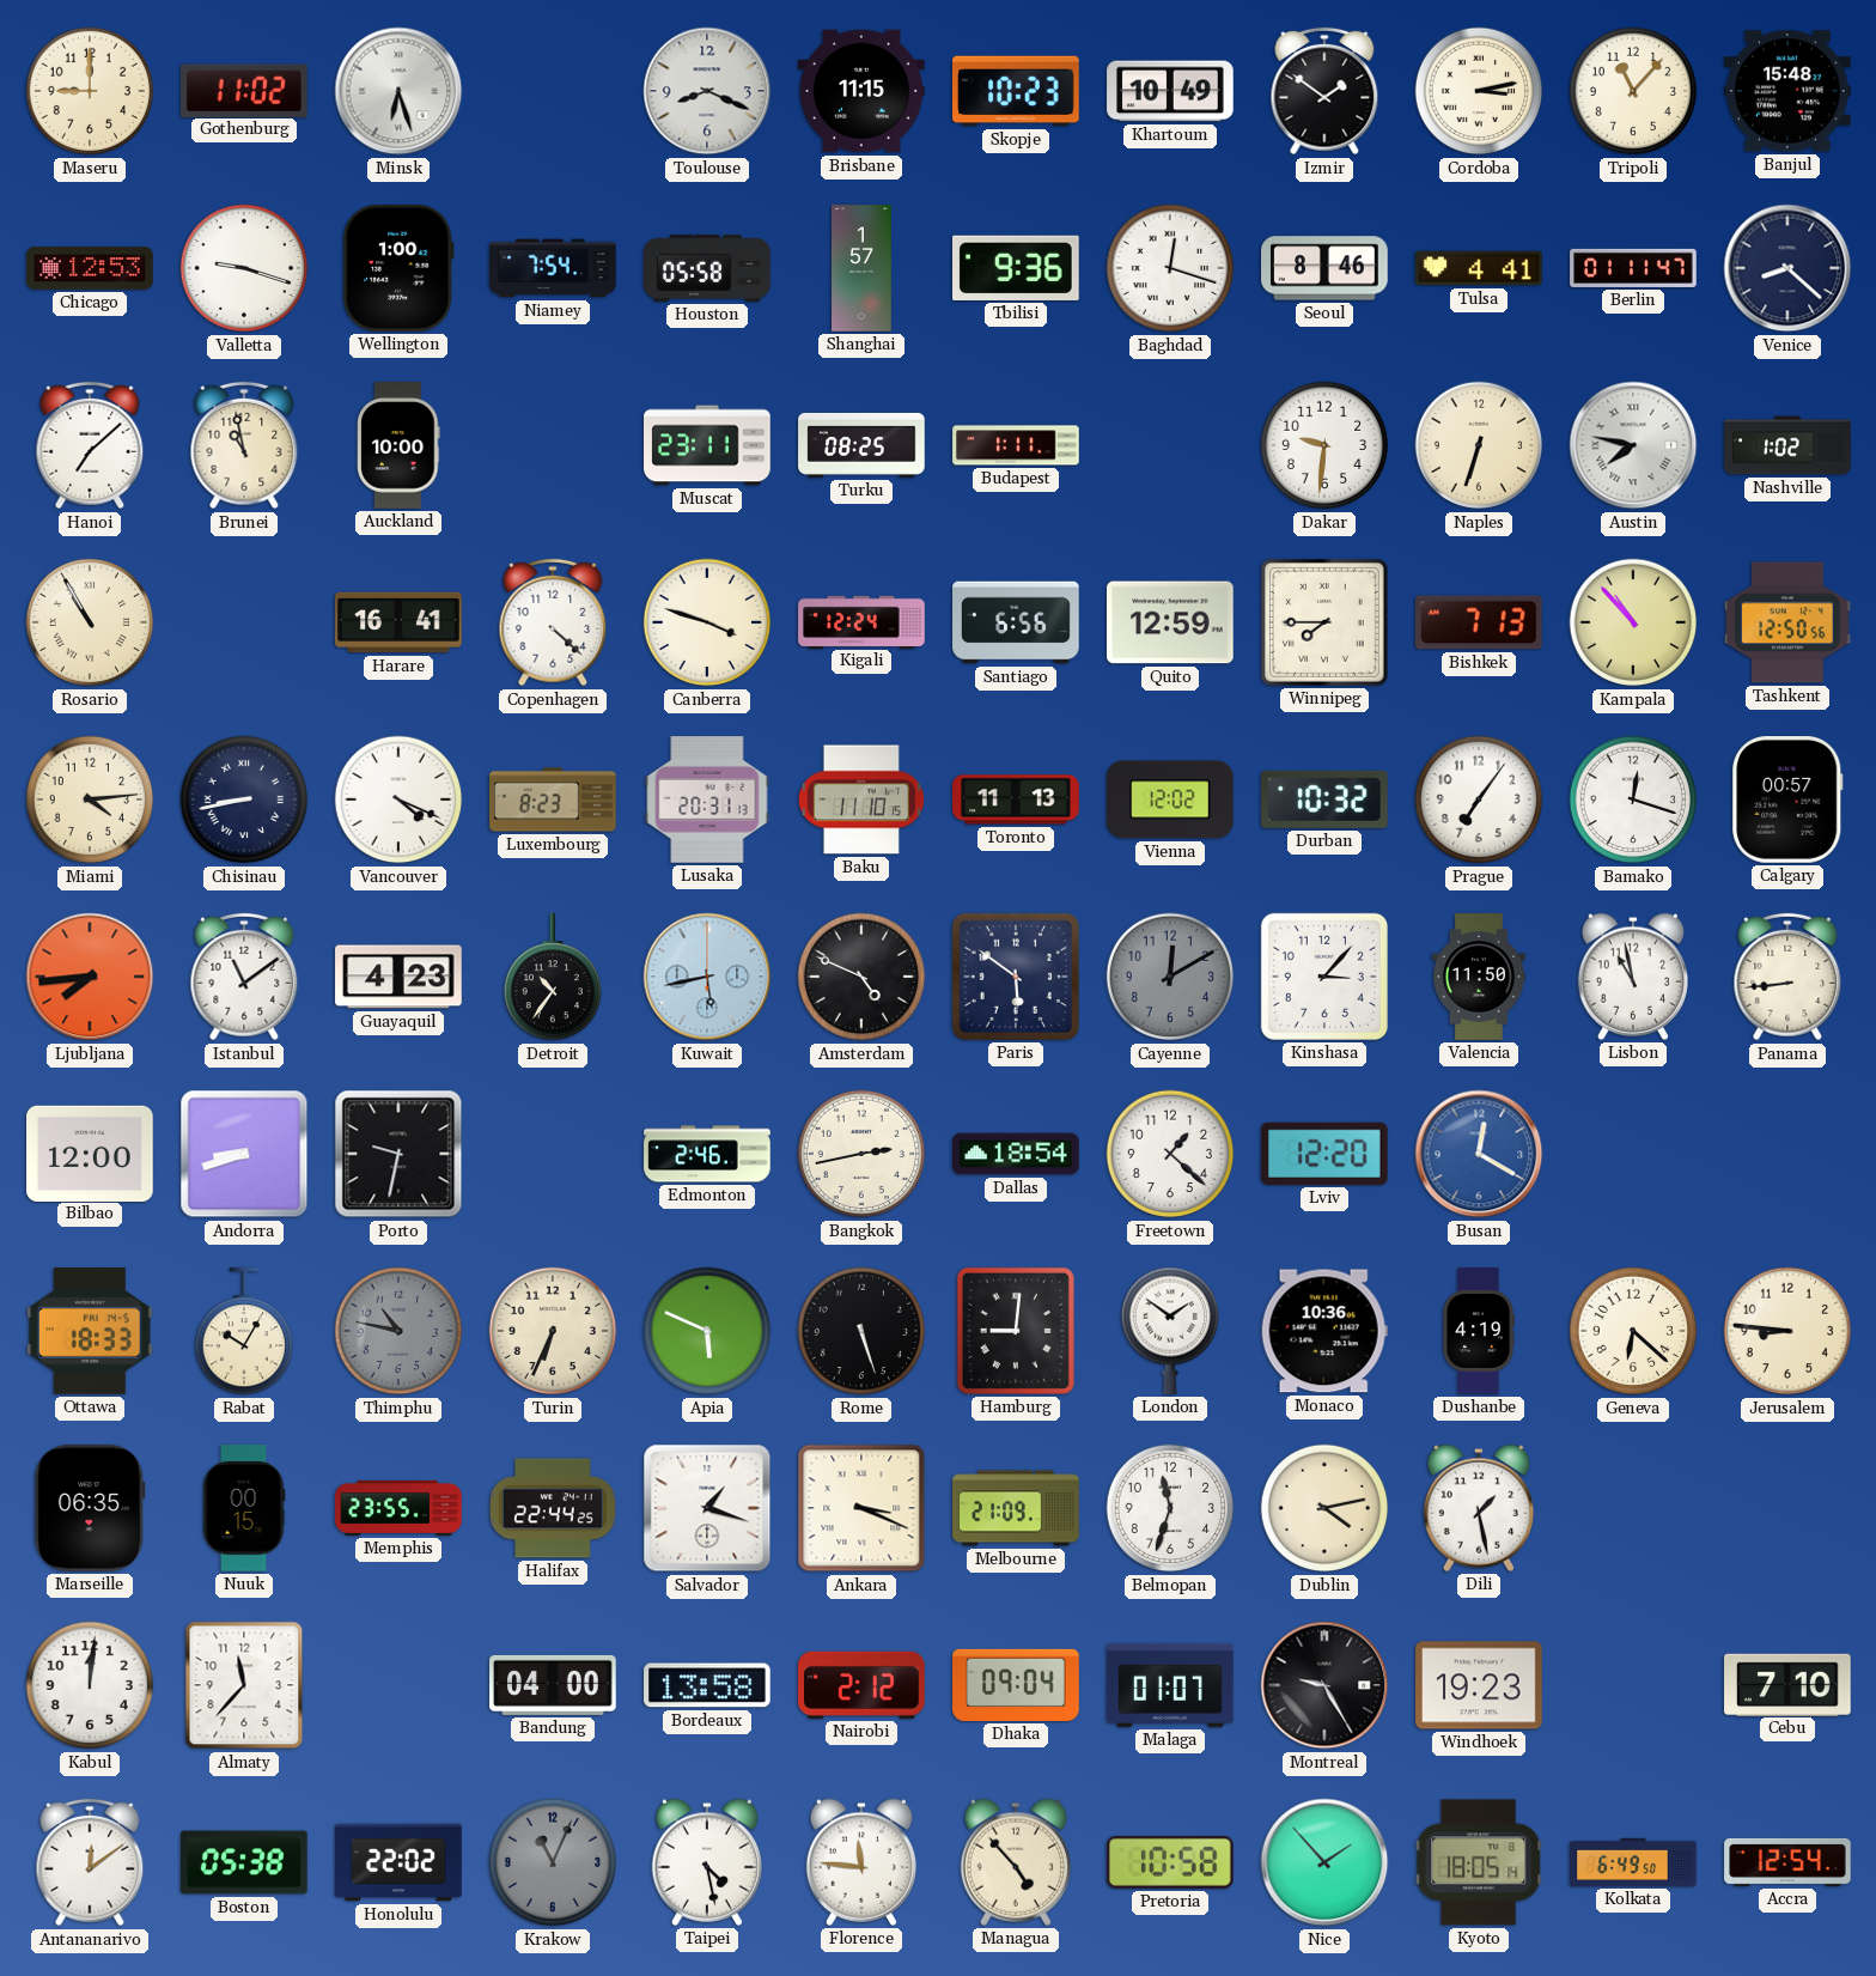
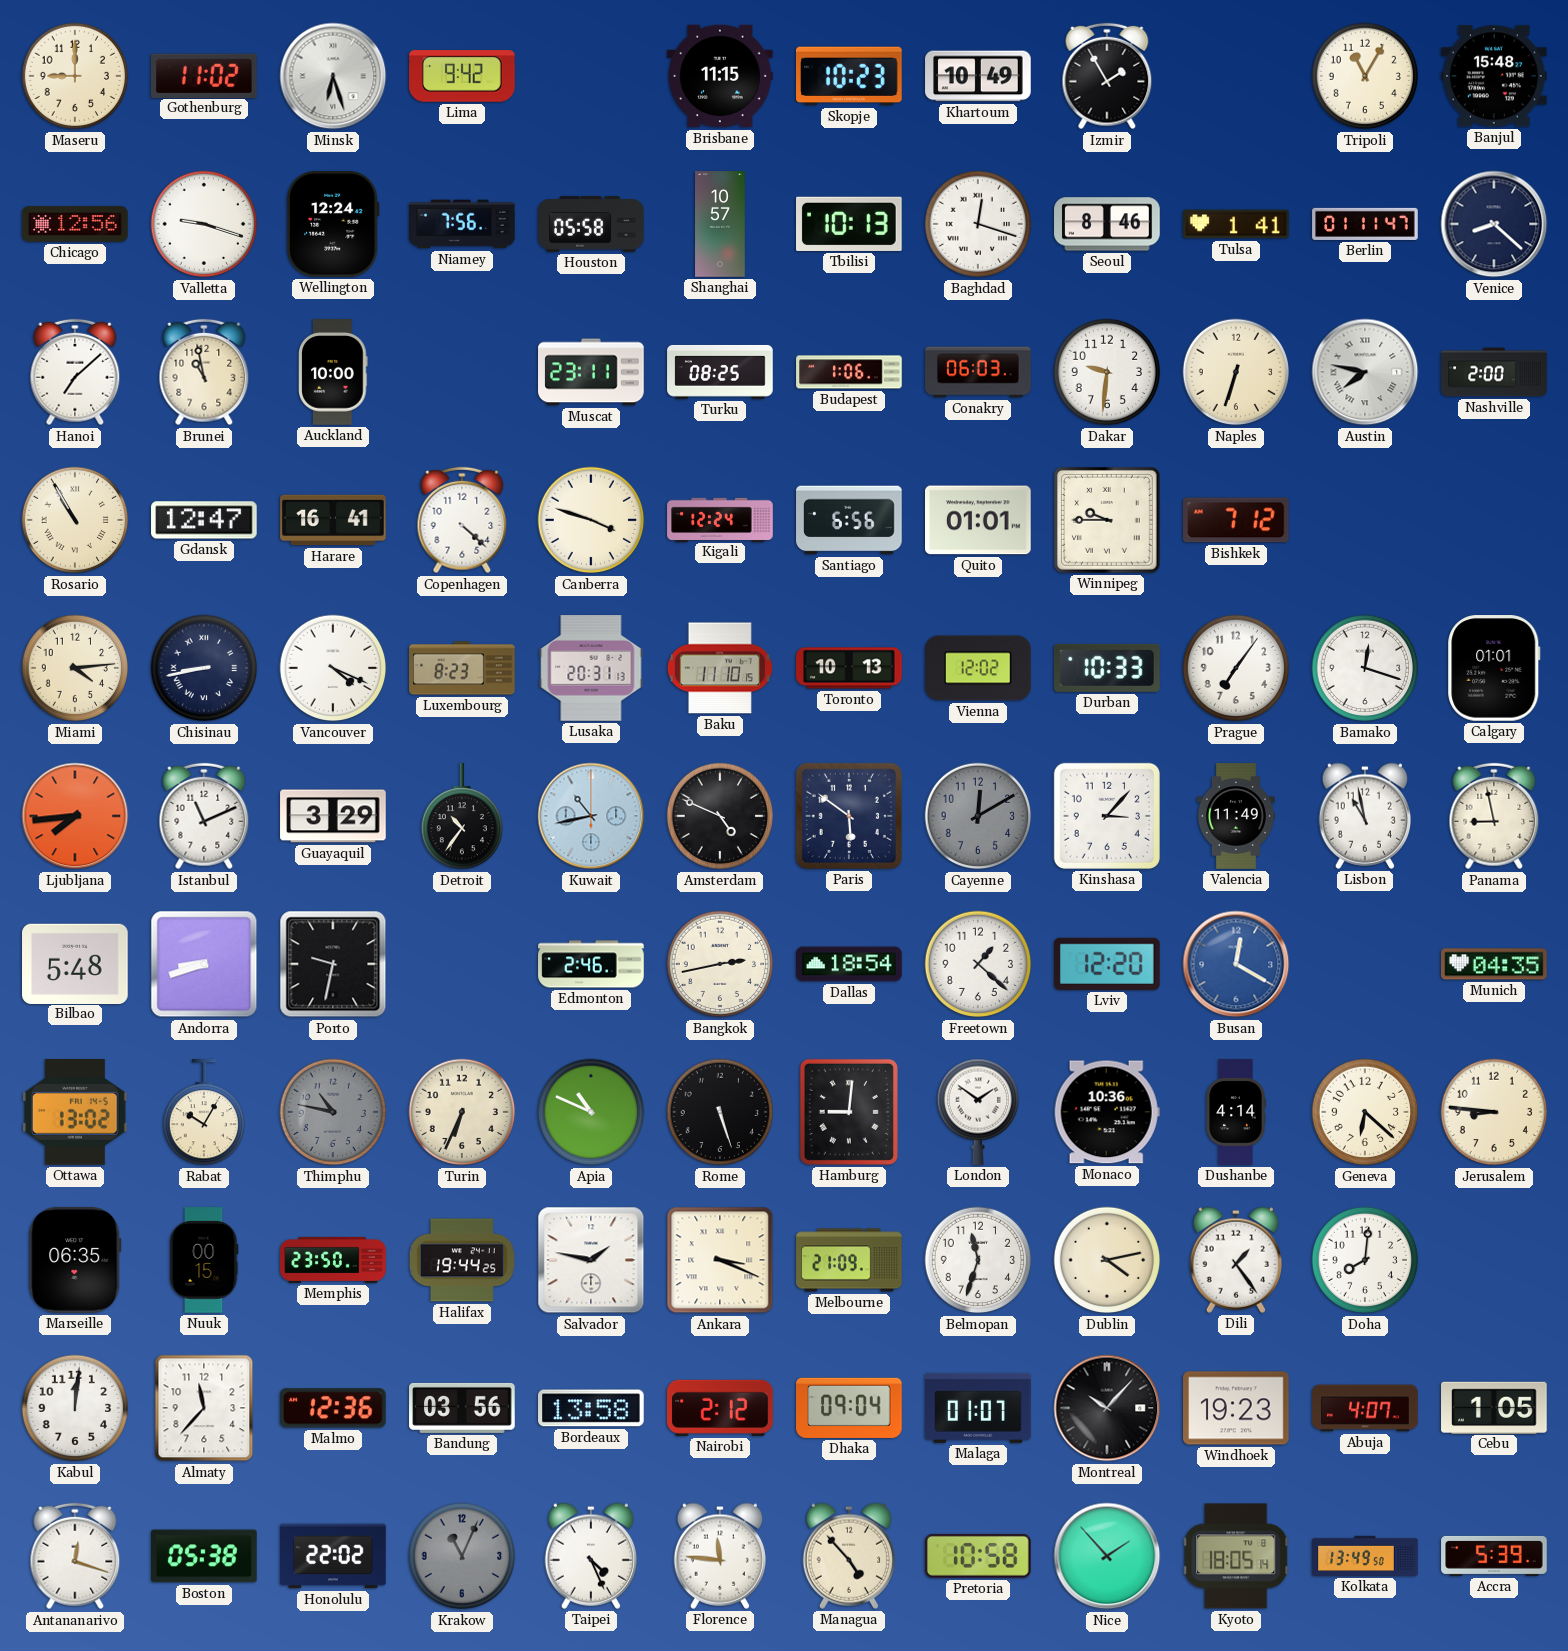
Lima: none -> 9:42 (462, 76)
Toulouse: 8:19 -> none (707, 91)
Izmir: 1:51 -> 1:55 (1107, 76)
Cordoba: 3:13 -> none (1479, 91)
Tripoli: 11:07 -> 11:05 (1365, 76)
Chicago: 12:53 -> 12:56 (75, 224)
Wellington: 1:00 -> 12:24 (333, 225)
Niamey: 7:54 -> 7:56 (462, 224)
Shanghai: 1:57 -> 10:57 (720, 224)
Tbilisi: 9:36 -> 10:13 (850, 224)
Tulsa: 4:41 -> 1:41 (1236, 224)
Budapest: 1:11 -> 1:06 (849, 372)
Conakry: none -> 06:03 (978, 372)
Nashville: 1:02 -> 2:00 (1494, 372)
Gdansk: none -> 12:47 (204, 520)
Quito: 12:59 -> 01:01 (979, 520)
Winnipeg: 7:45 -> 9:45 (1108, 521)
Bishkek: 7:13 -> 7:12 (1237, 520)
Kampala: 10:53 -> none (1633, 622)
Tashkent: 12:50 -> none (1787, 622)
Toronto: 11:13 -> 10:13 (849, 668)
Durban: 10:32 -> 10:33 (1108, 668)
Calgary: 00:57 -> 01:01 (1494, 668)
Istanbul: 11:09 -> 11:11 (204, 816)
Guayaquil: 4:23 -> 3:29 (333, 816)
Kuwait: 5:43 -> 10:43 (591, 816)
Valencia: 11:50 -> 11:49 (1236, 816)
Panama: 8:44 -> 8:58 (1494, 816)
Bilbao: 12:00 -> 5:48 (75, 963)
Munich: none -> 04:35 (1494, 964)
Ottawa: 18:33 -> 13:02 (76, 1113)
Apia: 5:49 -> 10:49 (591, 1112)
Dushanbe: 4:19 -> 4:14 (1236, 1112)
Memphis: 23:55 -> 23:50 (333, 1260)
Halifax: 22:44 -> 19:44 (463, 1260)
Salvador: 1:18 -> 1:47 (591, 1260)
Dili: 1:28 -> 1:24 (1235, 1260)
Doha: none -> 8:01 (1365, 1260)
Malmo: none -> 12:36 (334, 1408)
Bandung: 04:00 -> 03:56 (462, 1408)
Montreal: 9:25 -> 10:07 (1107, 1408)
Abuja: none -> 4:07 (1365, 1408)
Cebu: 7:10 -> 1:05 (1494, 1407)
Antananarivo: 12:09 -> 12:18 (75, 1556)
Taipei: 4:28 -> 4:26 (590, 1556)
Kolkata: 6:49 -> 13:49 (1365, 1556)
Accra: 12:54 -> 5:39 (1494, 1556)
